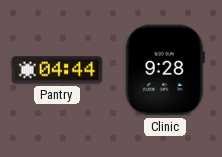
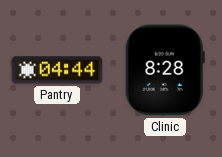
Clinic: 9:28 -> 8:28 (165, 70)
